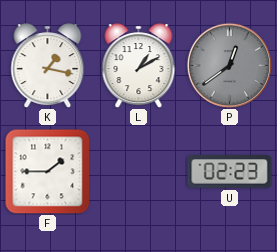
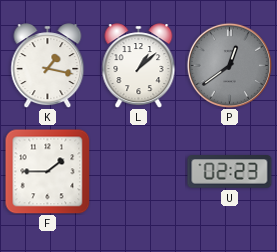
L: 1:10 -> 1:08 (139, 66)
